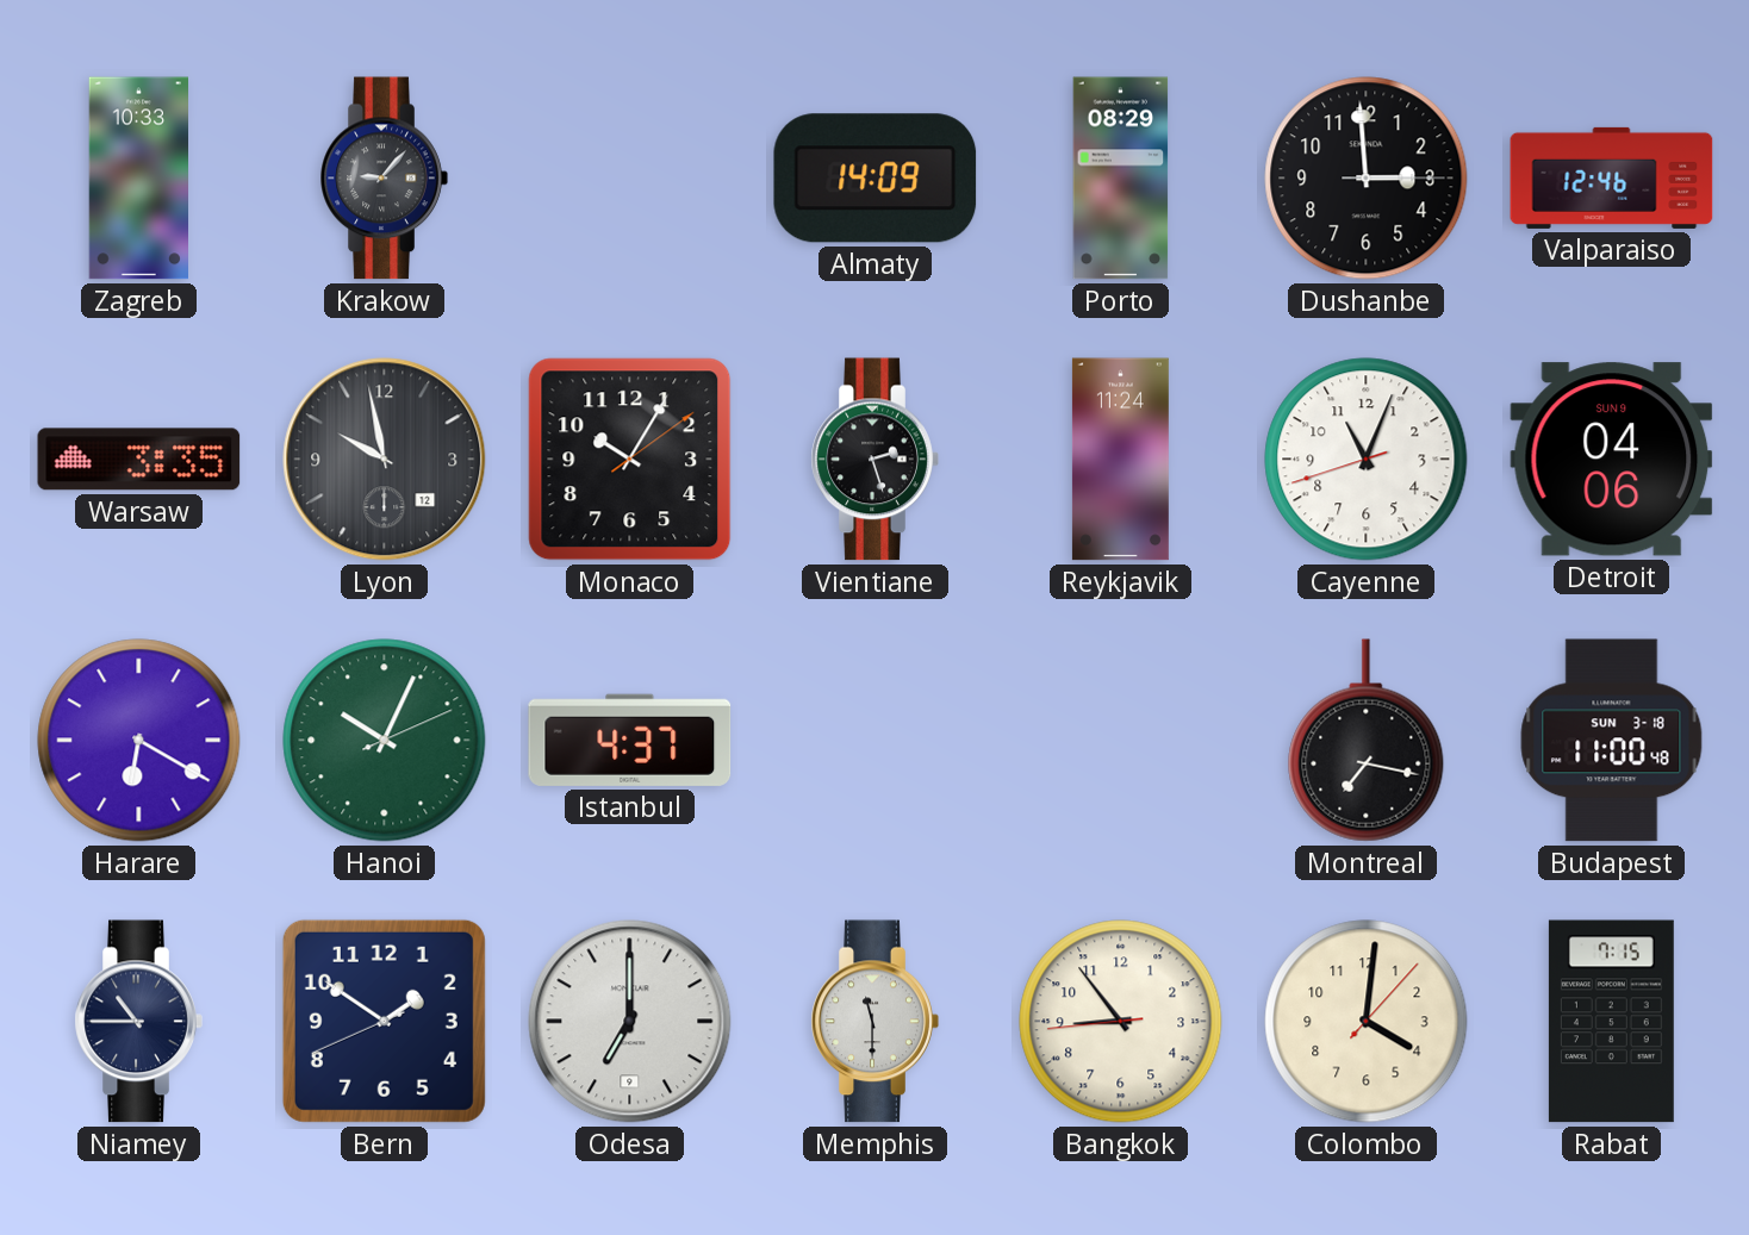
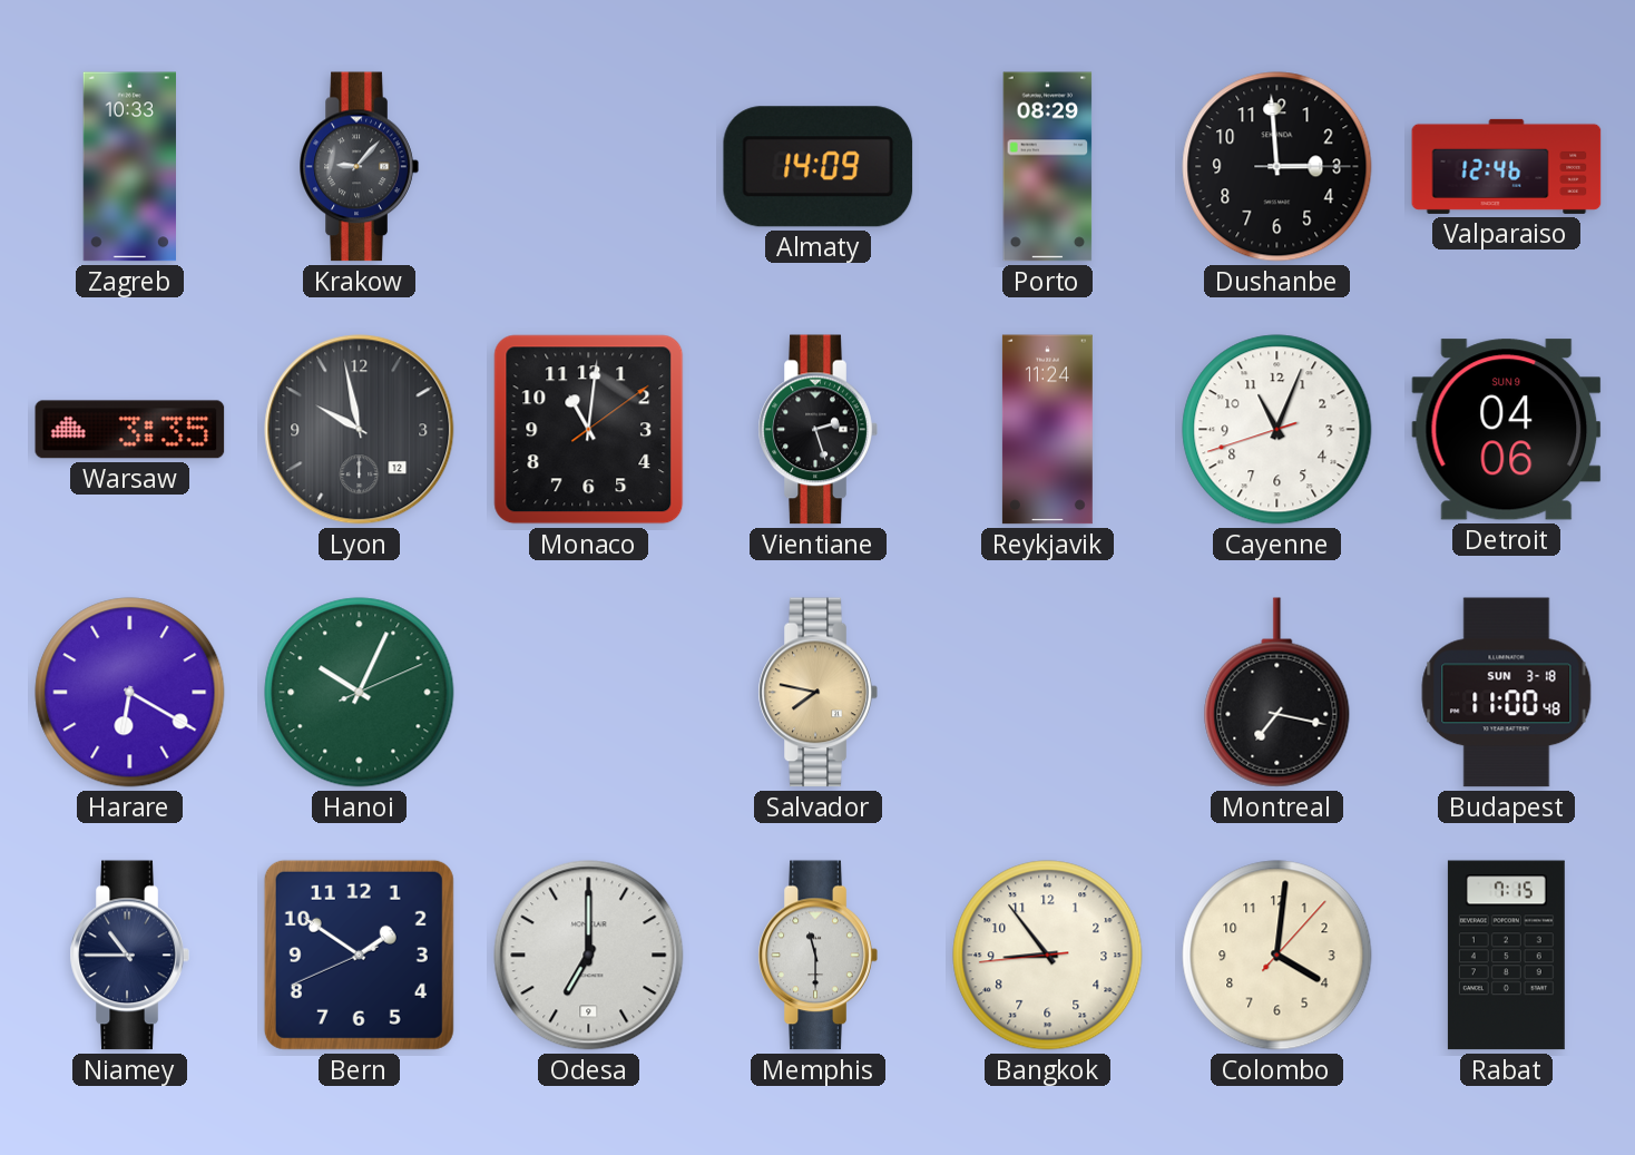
Monaco: 10:05 -> 11:01 (589, 430)
Istanbul: 4:37 -> none (630, 740)
Salvador: none -> 7:47 (817, 693)
